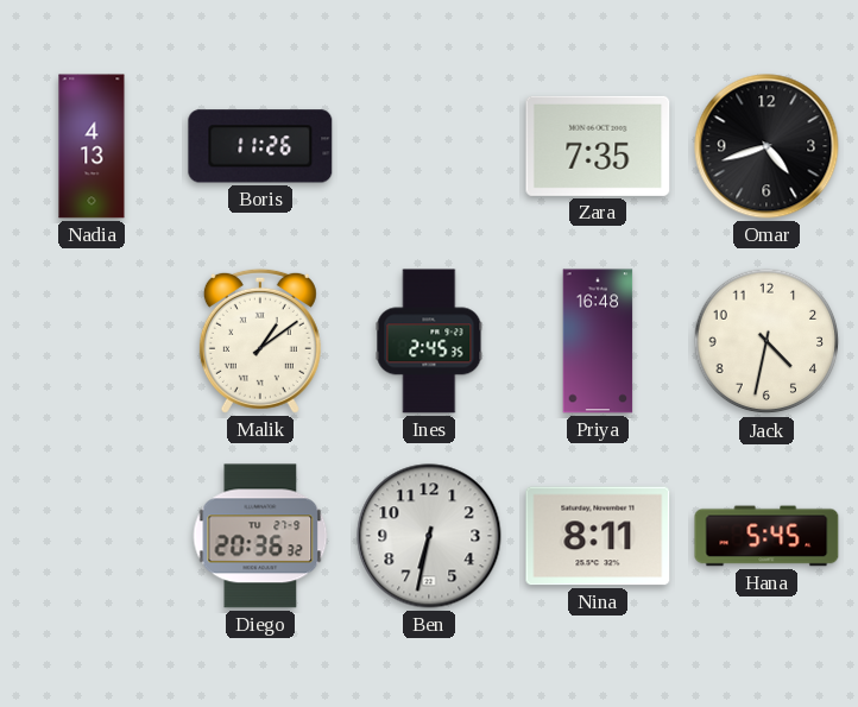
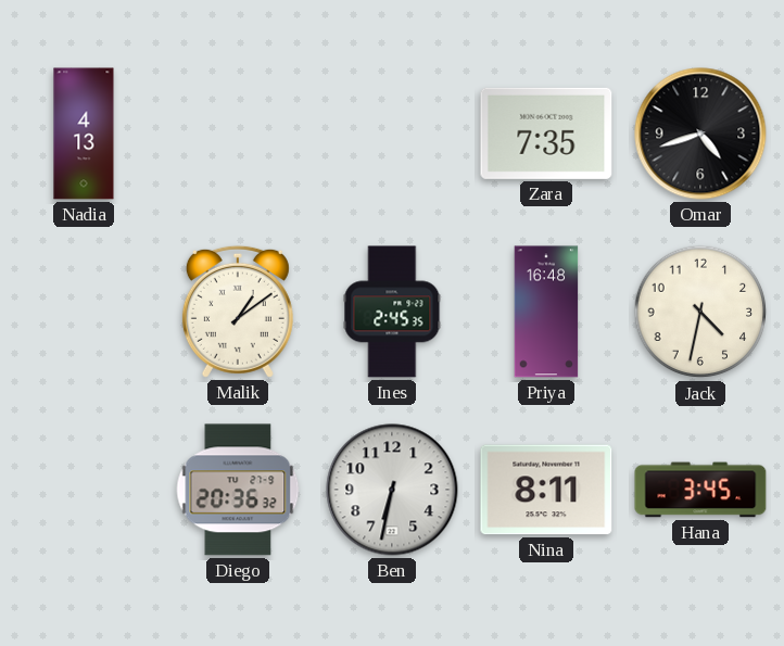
Boris: 11:26 -> none (260, 146)
Hana: 5:45 -> 3:45 (700, 490)
